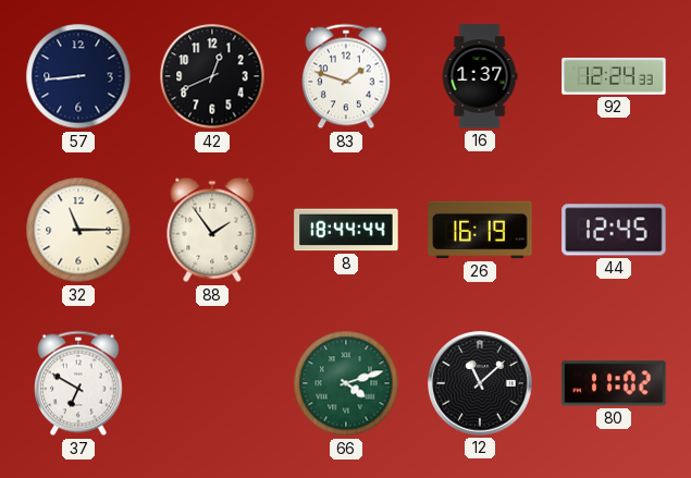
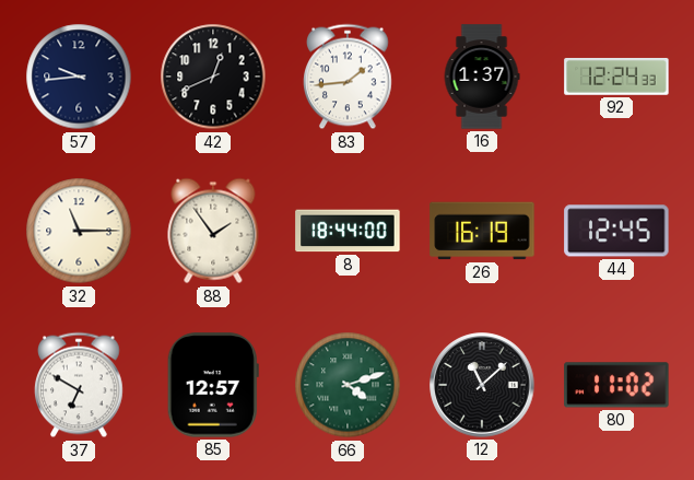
57: 8:44 -> 9:44 (79, 77)
83: 1:48 -> 1:44 (349, 77)
8: 18:44:44 -> 18:44:00 (348, 231)
85: none -> 12:57 (213, 385)
